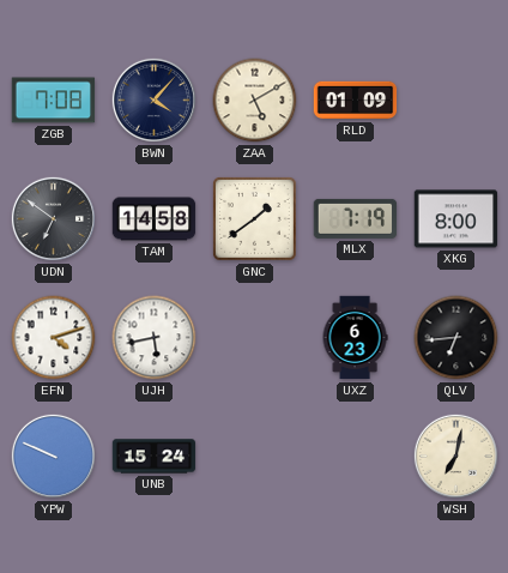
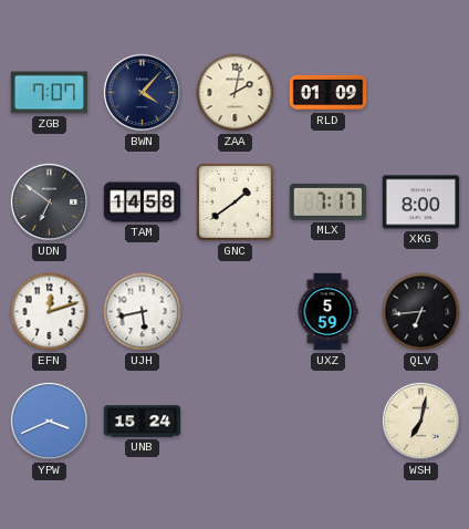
ZGB: 7:08 -> 7:07 (50, 93)
ZAA: 5:10 -> 2:02 (236, 93)
MLX: 7:19 -> 7:17 (329, 201)
EFN: 4:12 -> 12:12 (50, 312)
UXZ: 6:23 -> 5:59 (327, 312)
YPW: 9:49 -> 3:41 (49, 421)
